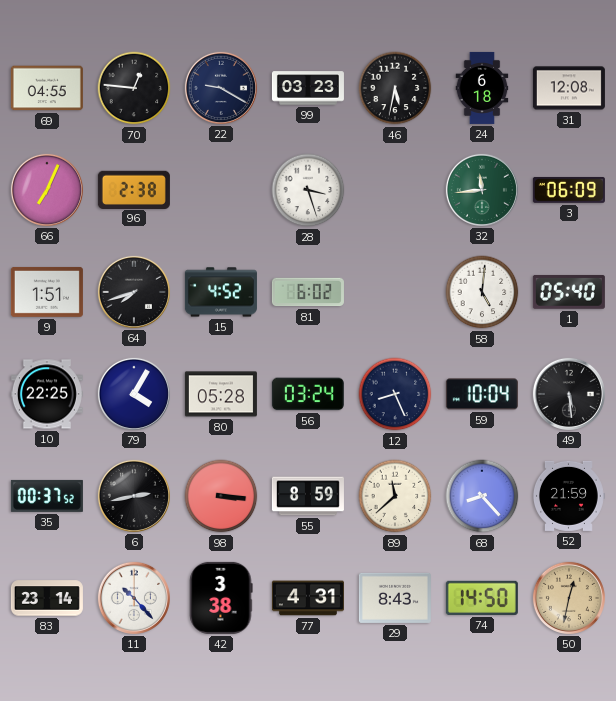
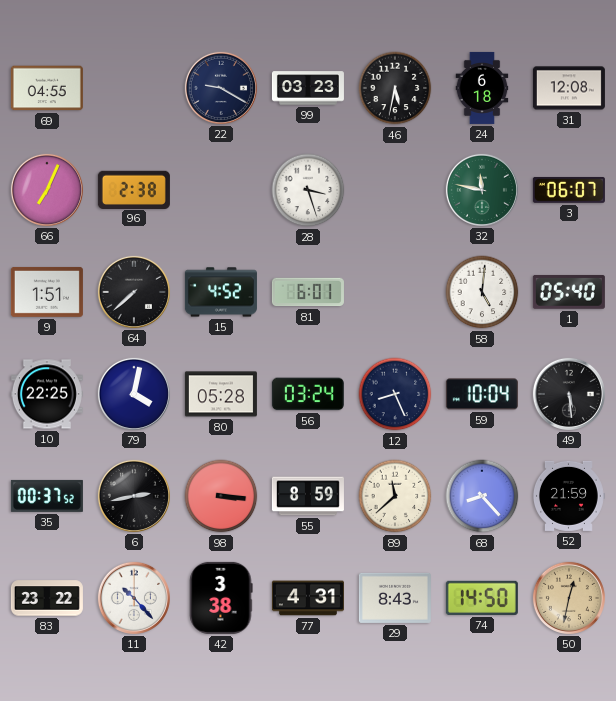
70: 12:46 -> none (134, 88)
32: 11:44 -> 11:47 (482, 190)
3: 06:09 -> 06:07 (569, 190)
64: 7:42 -> 7:38 (134, 292)
81: 6:02 -> 6:01 (308, 292)
79: 4:05 -> 4:02 (134, 394)
83: 23:14 -> 23:22 (47, 598)
